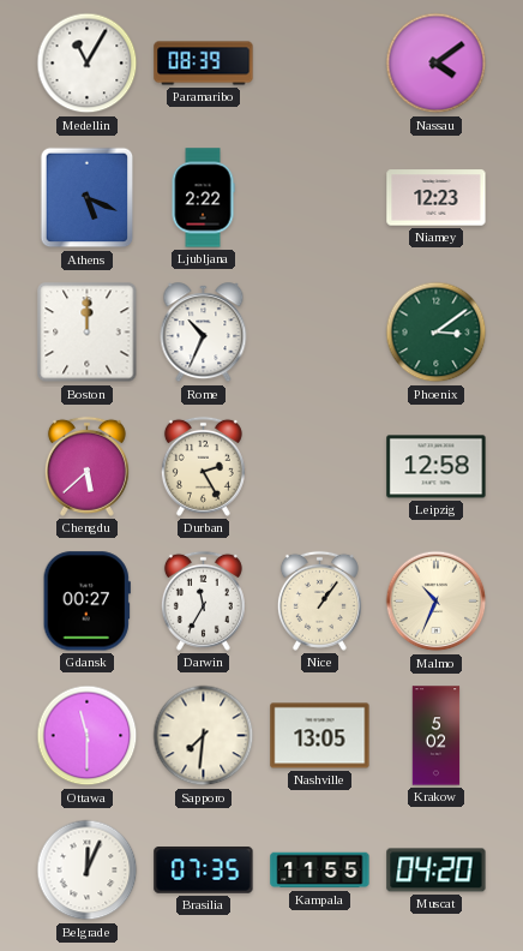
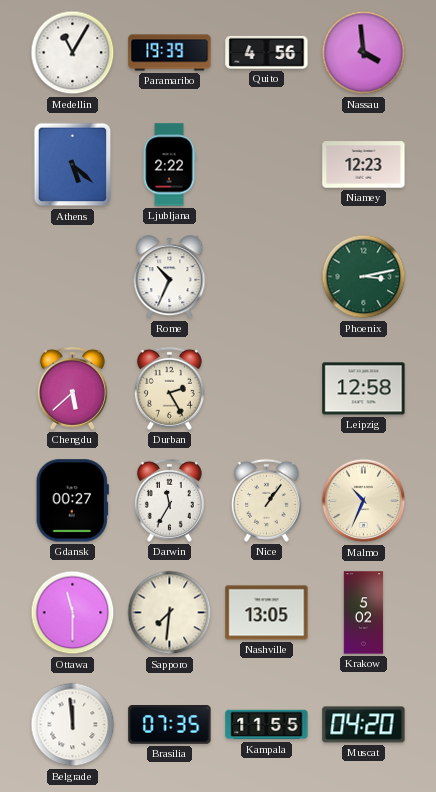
Paramaribo: 08:39 -> 19:39 (170, 53)
Quito: none -> 4:56 (267, 52)
Nassau: 4:09 -> 3:59 (364, 53)
Athens: 5:19 -> 5:22 (73, 165)
Boston: 12:00 -> none (88, 333)
Phoenix: 3:09 -> 3:13 (364, 277)
Belgrade: 12:04 -> 11:59 (73, 725)
